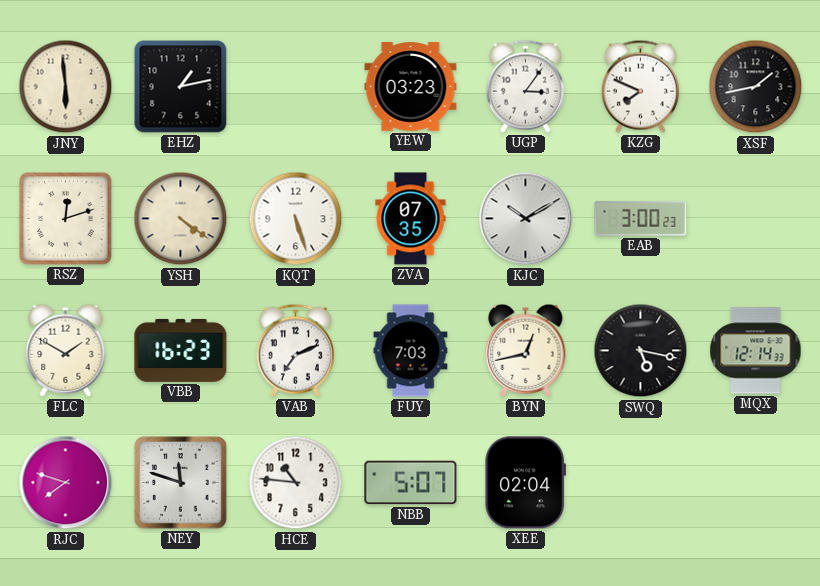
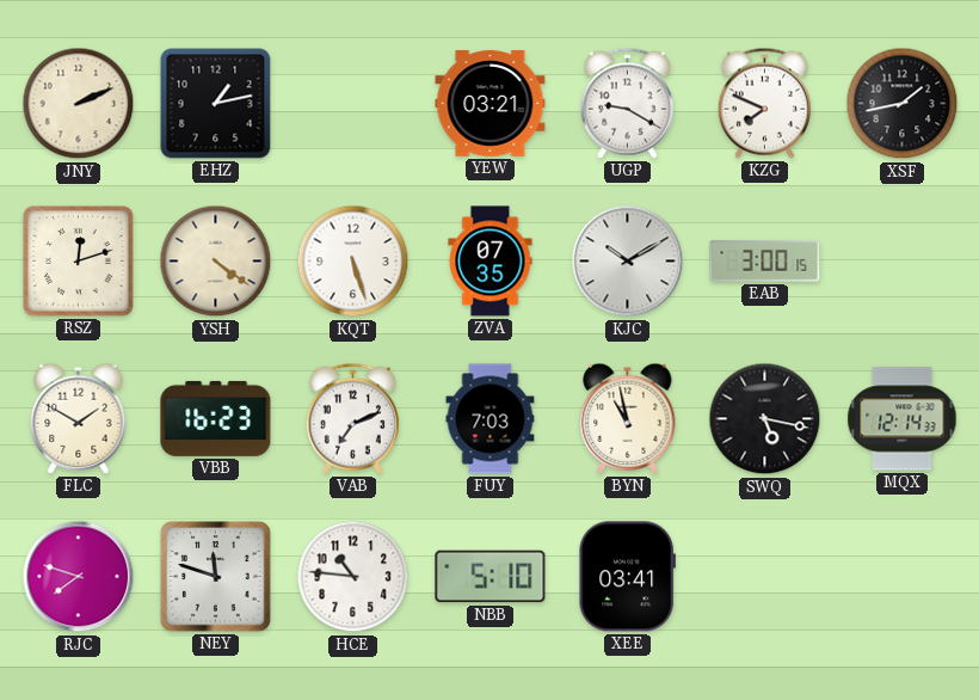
JNY: 5:59 -> 2:11 (79, 104)
YEW: 03:23 -> 03:21 (491, 104)
UGP: 3:06 -> 9:20 (627, 103)
EAB: 3:00:23 -> 3:00:15 (765, 260)
BYN: 12:43 -> 10:58 (628, 418)
NBB: 5:07 -> 5:10 (491, 577)
XEE: 02:04 -> 03:41 (627, 577)
